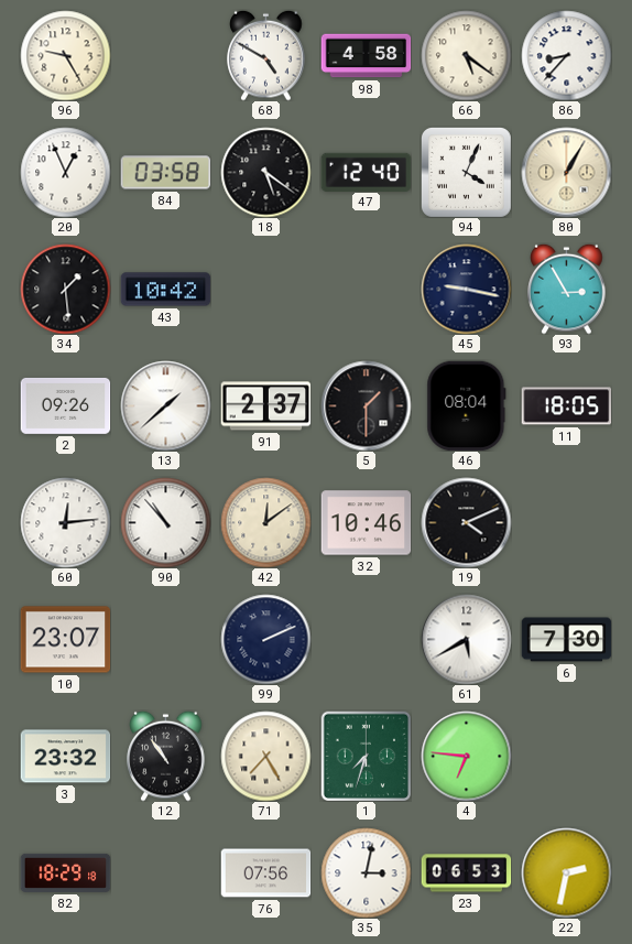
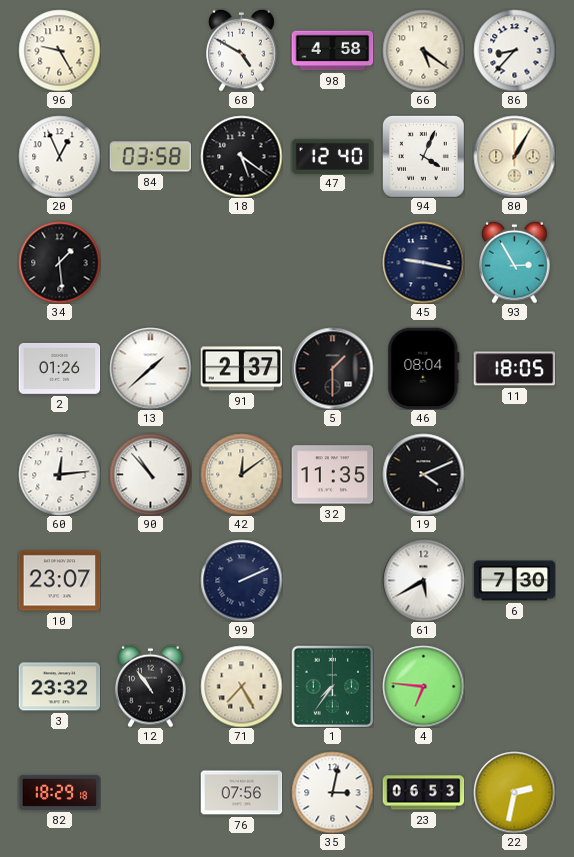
43: 10:42 -> none (165, 290)
2: 09:26 -> 01:26 (59, 369)
32: 10:46 -> 11:35 (332, 475)
1: 7:33 -> 7:36 (332, 686)
